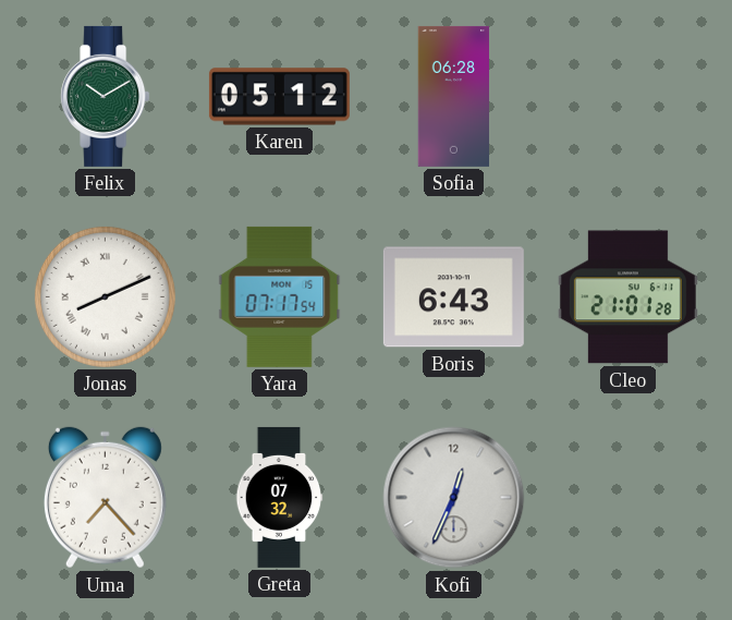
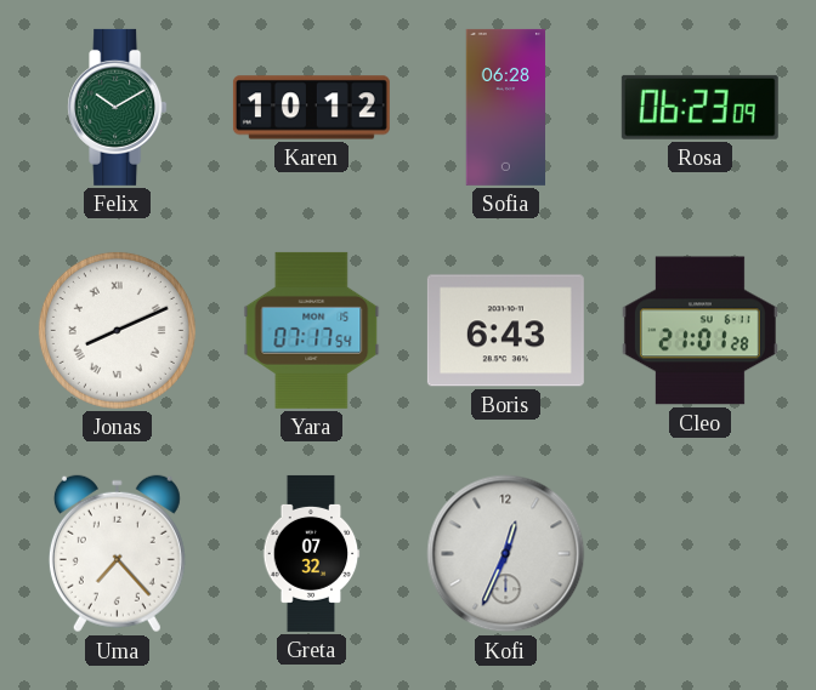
Karen: 05:12 -> 10:12 (311, 108)
Rosa: none -> 06:23 (699, 107)
